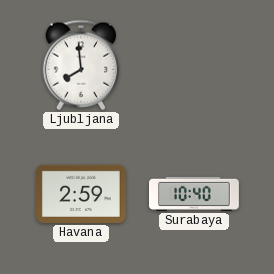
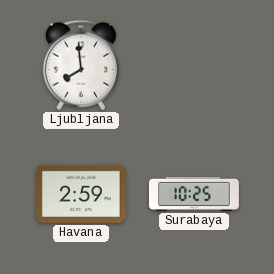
Surabaya: 10:40 -> 10:25 (194, 194)
